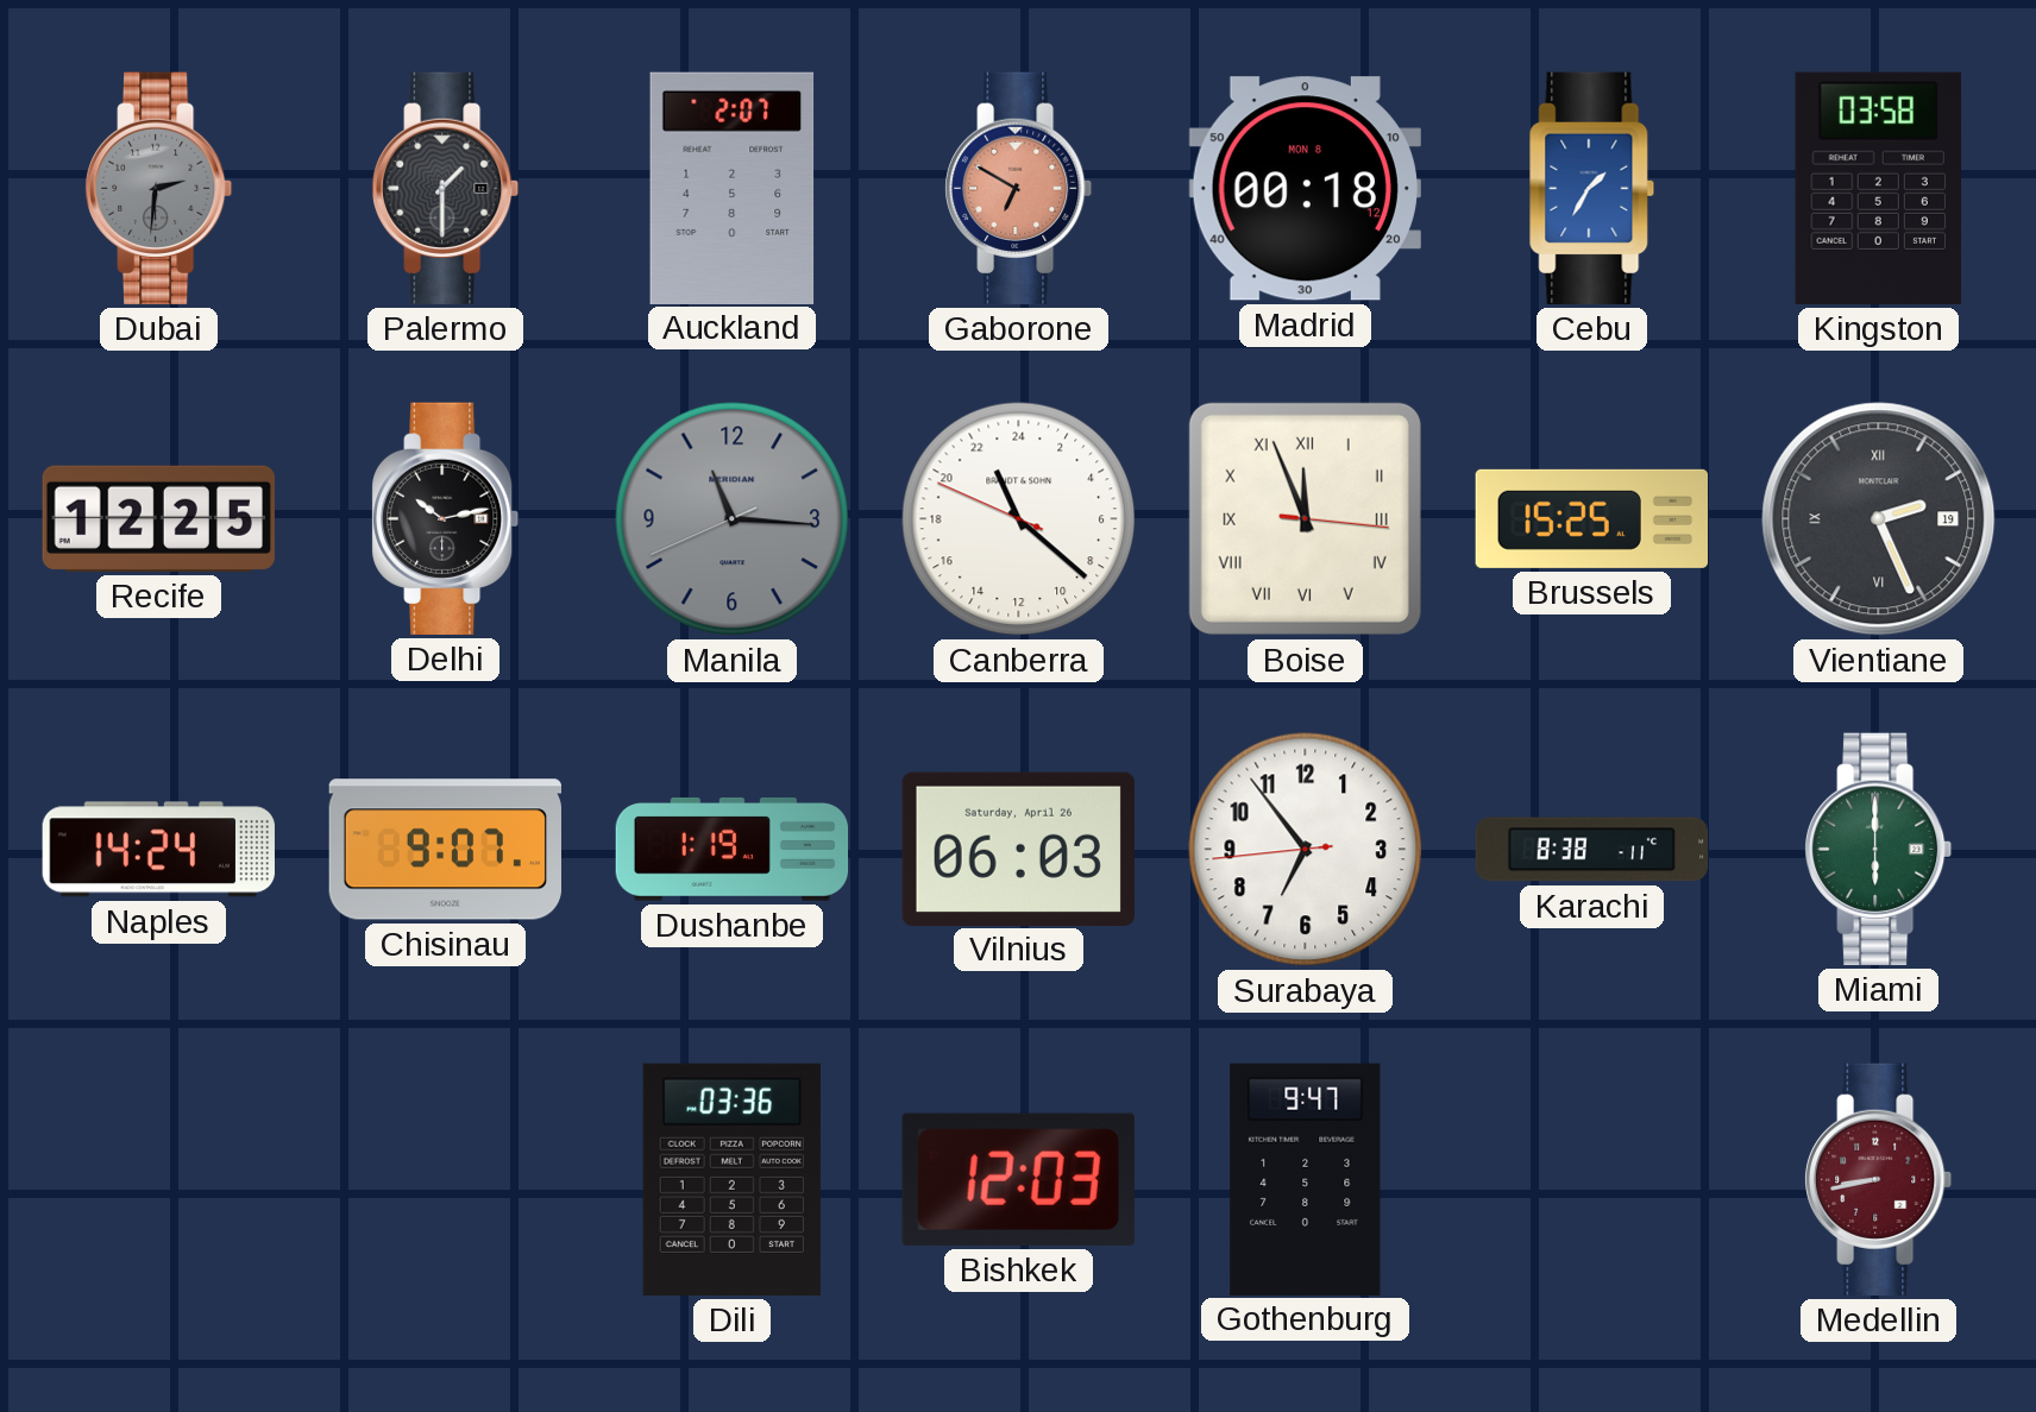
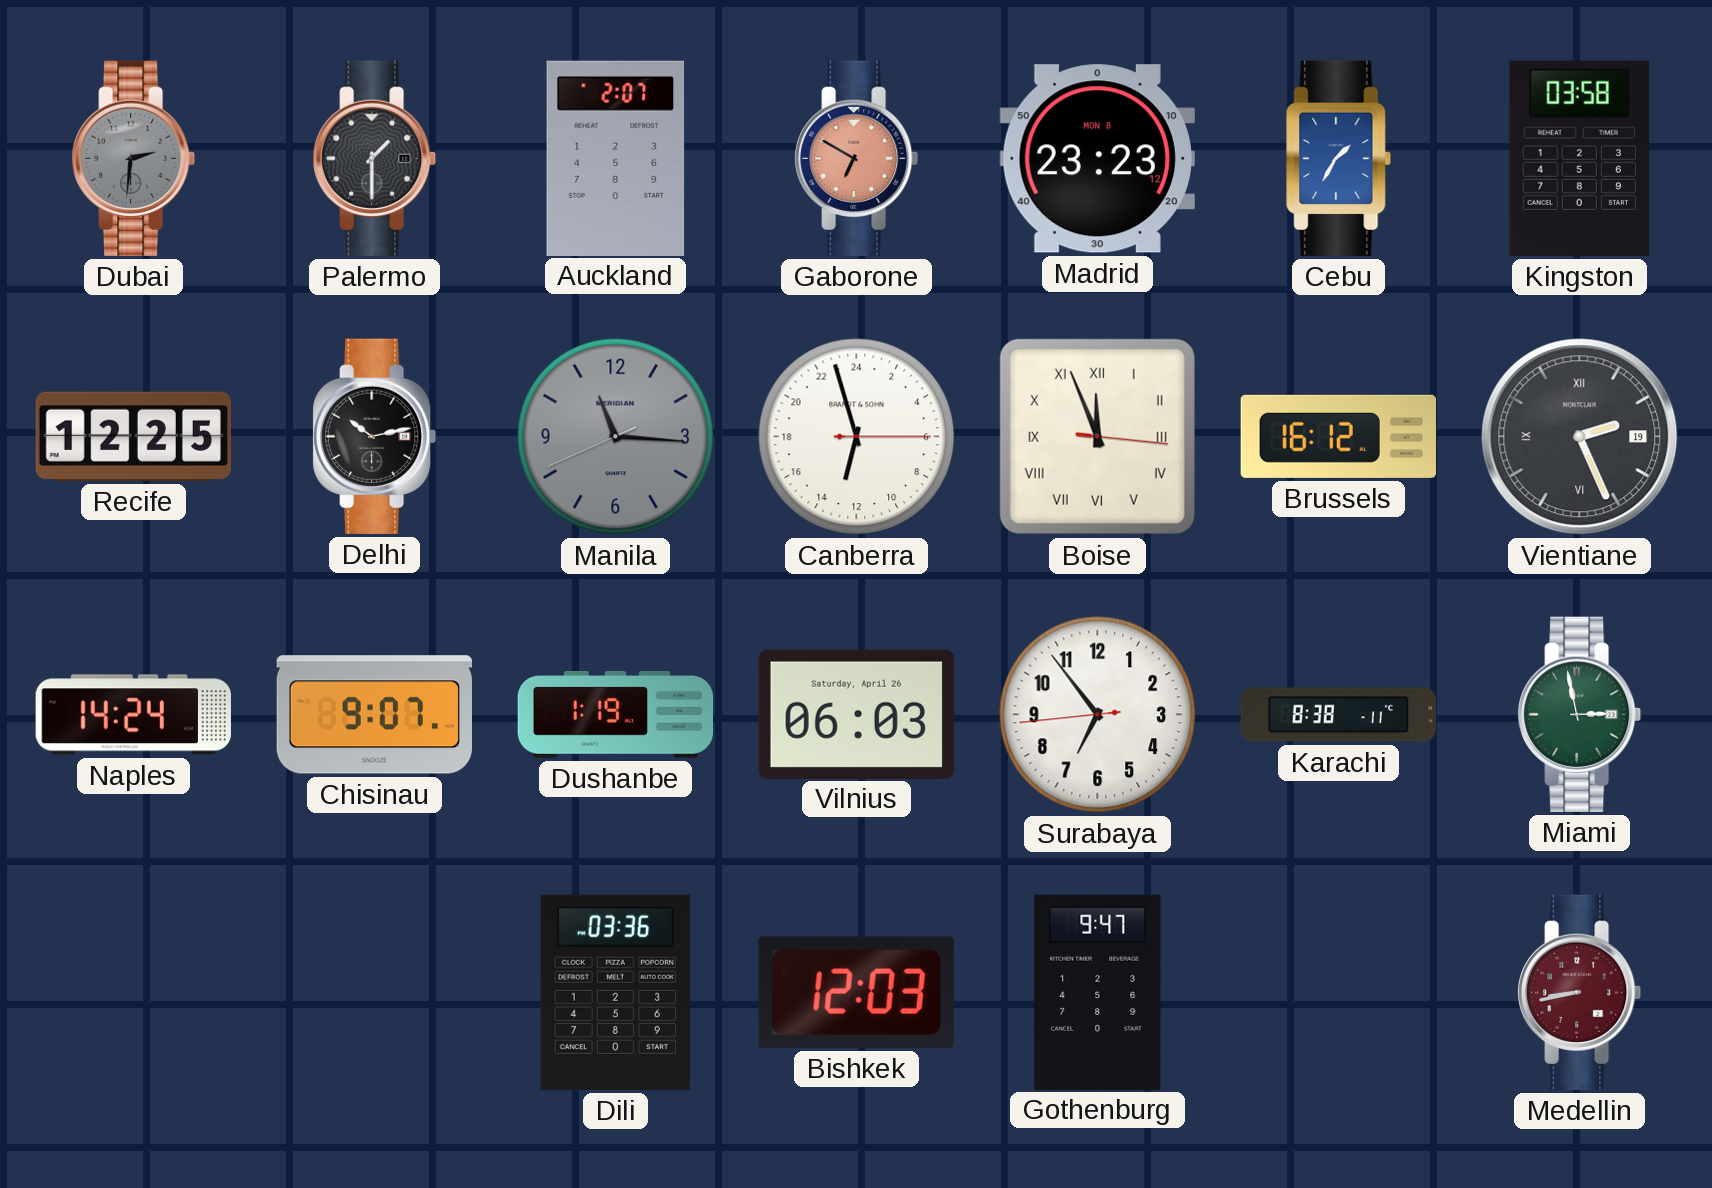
Madrid: 00:18 -> 23:23 (1097, 159)
Canberra: 22:21 -> 12:57 (857, 437)
Brussels: 15:25 -> 16:12 (1338, 436)
Miami: 6:00 -> 2:58 (1580, 714)
